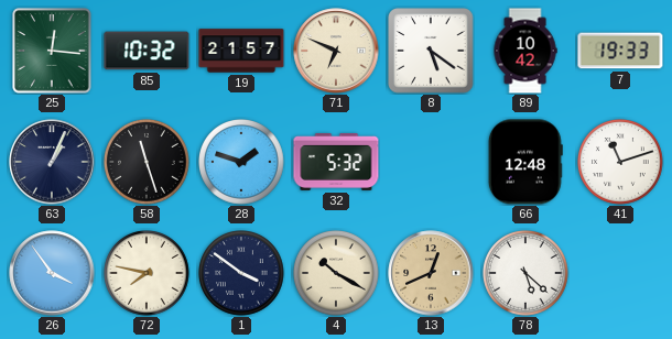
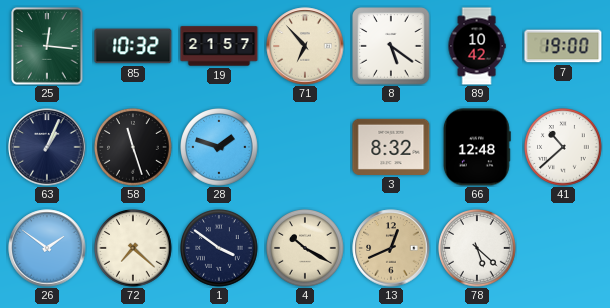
71: 6:49 -> 6:53 (305, 46)
7: 19:33 -> 19:00 (563, 46)
32: 5:32 -> none (336, 162)
3: none -> 8:32 (391, 147)
41: 11:12 -> 10:38 (563, 147)
26: 3:54 -> 1:51 (47, 248)
72: 7:47 -> 7:22 (133, 248)
